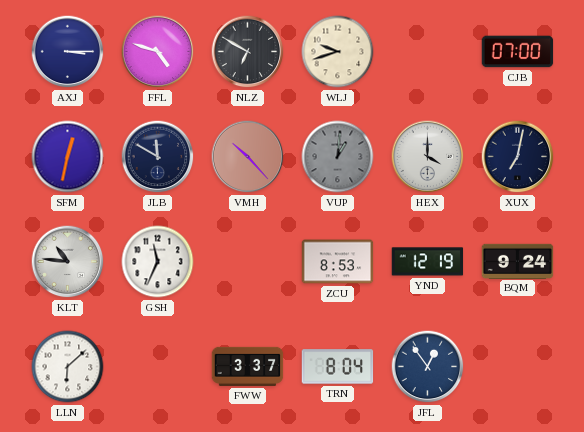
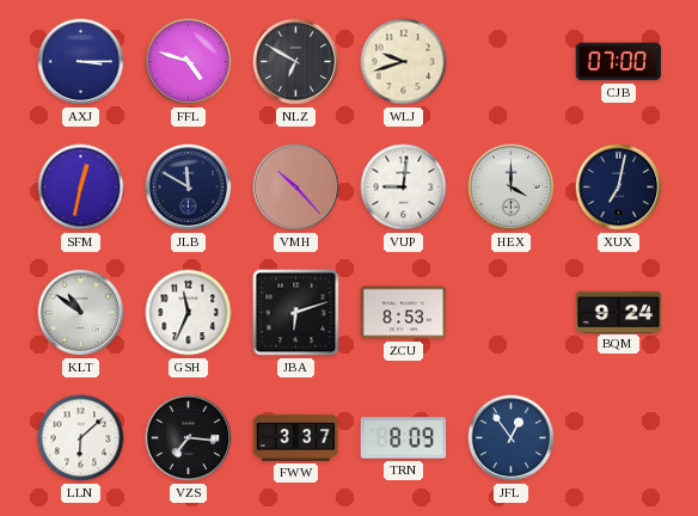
VUP: 1:01 -> 9:01 (404, 188)
VUP dial: grey -> white (404, 188)
KLT: 10:46 -> 10:51 (81, 313)
JBA: none -> 6:12 (296, 313)
YND: 12:19 -> none (428, 262)
VZS: none -> 7:16 (189, 438)
TRN: 8:04 -> 8:09 (404, 438)
